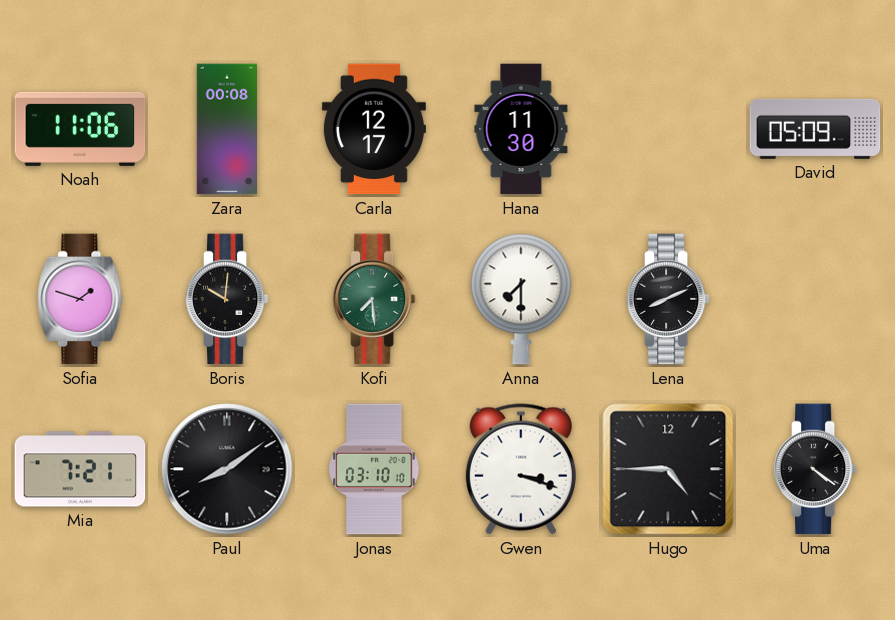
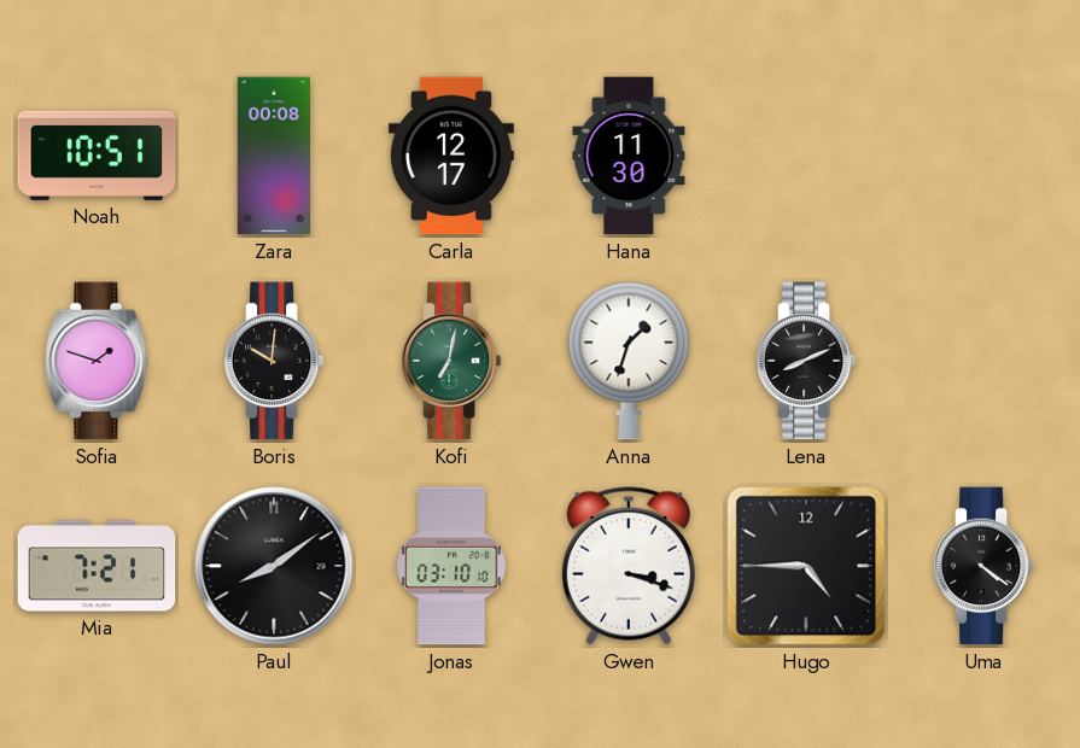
Noah: 11:06 -> 10:51 (97, 156)
David: 05:09 -> none (815, 129)
Kofi: 7:29 -> 7:02 (451, 361)
Anna: 7:30 -> 1:33 (629, 361)
